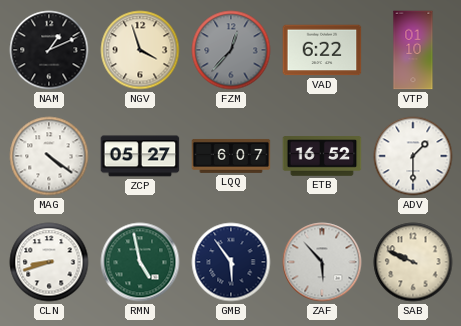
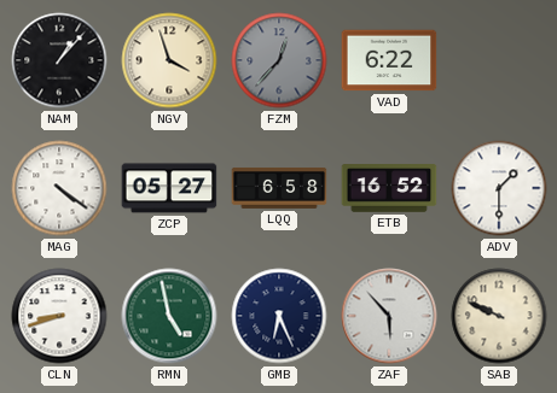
NAM: 1:11 -> 1:07 (59, 60)
VTP: 01:10 -> none (413, 50)
LQQ: 6:07 -> 6:58 (279, 188)
GMB: 5:54 -> 6:26 (279, 316)
